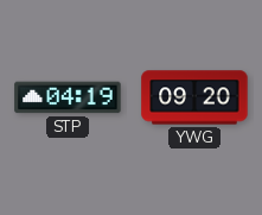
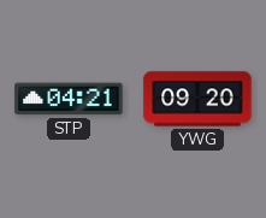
STP: 04:19 -> 04:21 (69, 99)
